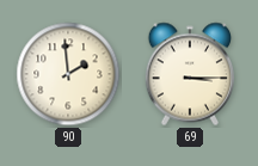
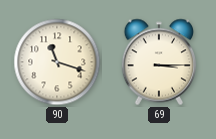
90: 1:59 -> 11:18 (57, 62)
